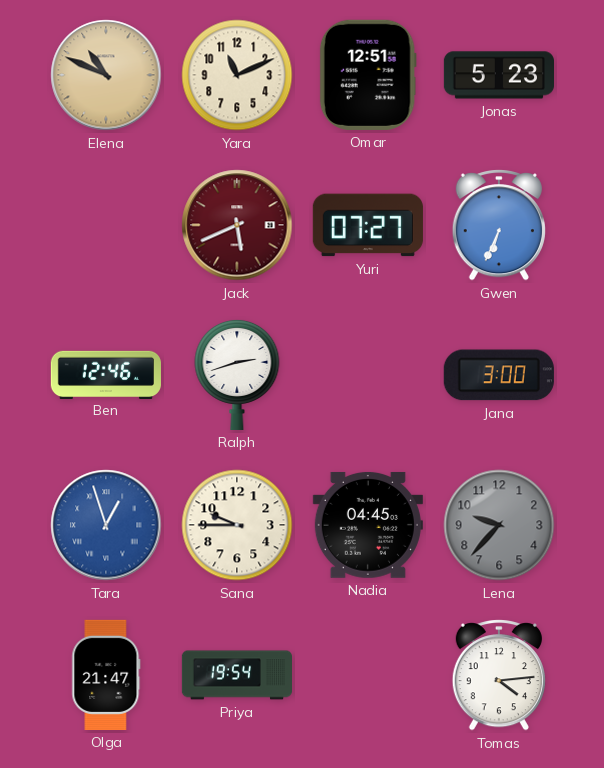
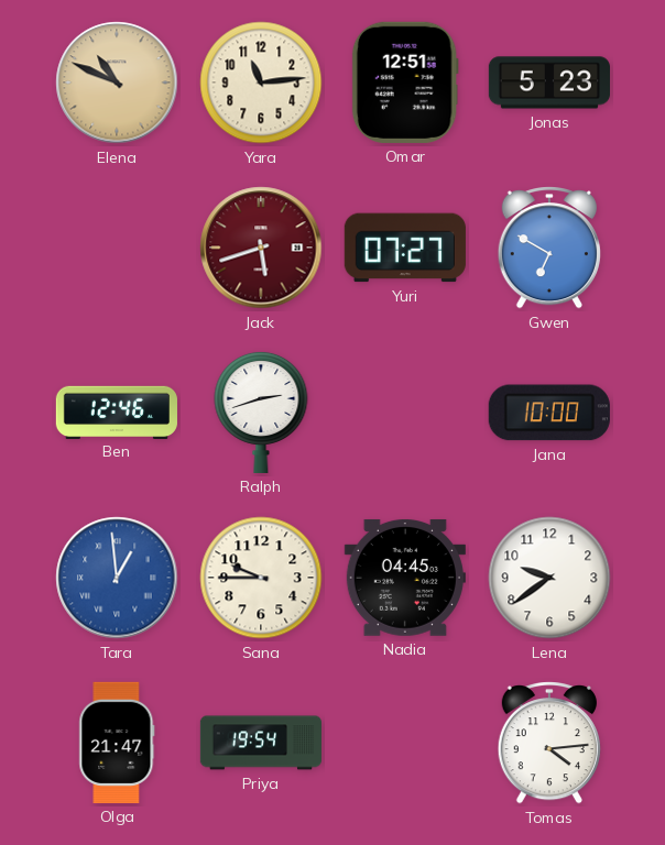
Yara: 11:11 -> 11:14 (261, 83)
Jack: 5:41 -> 5:42 (261, 248)
Gwen: 6:34 -> 6:50 (549, 249)
Jana: 3:00 -> 10:00 (549, 413)
Tara: 12:57 -> 12:59 (117, 578)
Lena: 9:37 -> 9:39 (549, 578)
Lena dial: grey -> white (549, 578)
